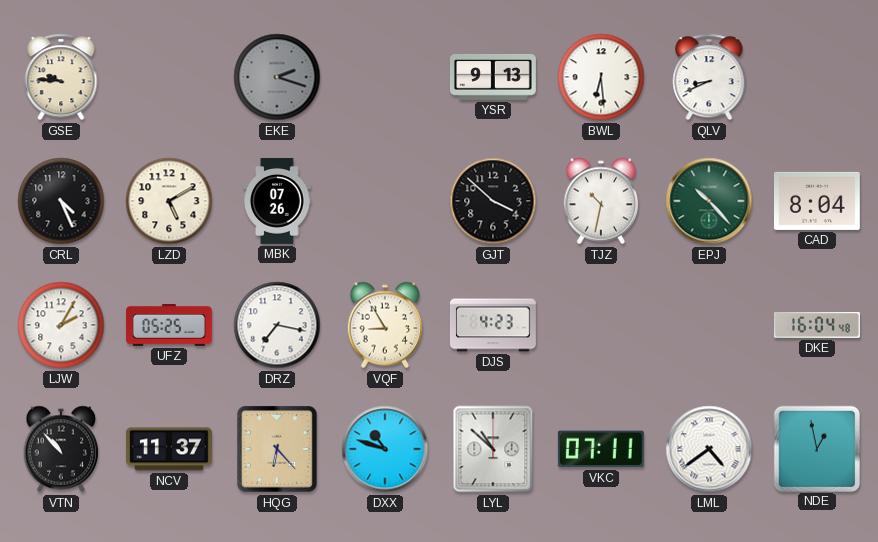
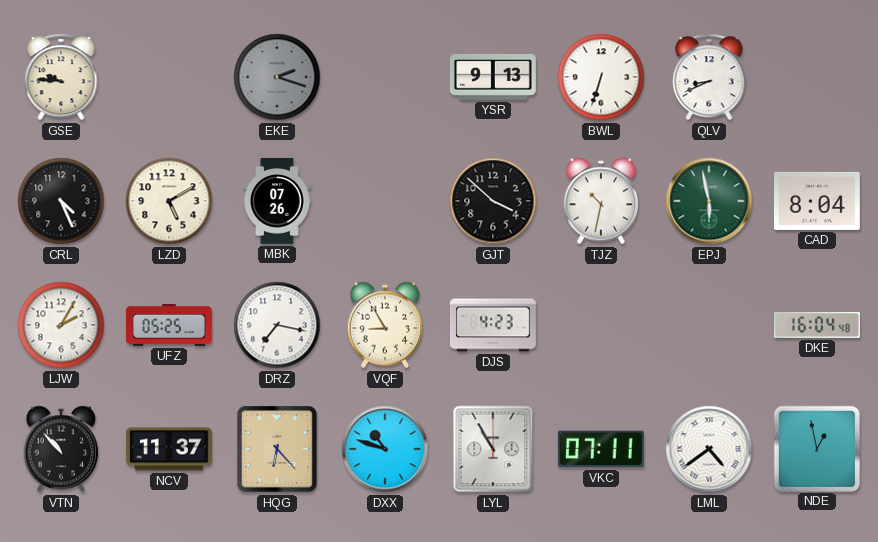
BWL: 6:29 -> 6:33 (601, 77)
EPJ: 10:23 -> 5:58 (709, 201)
LYL: 10:52 -> 10:55 (493, 449)
